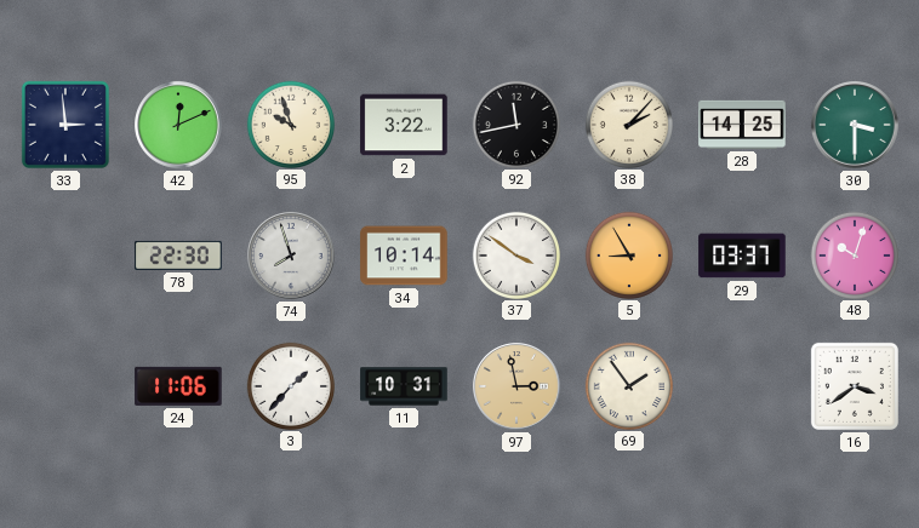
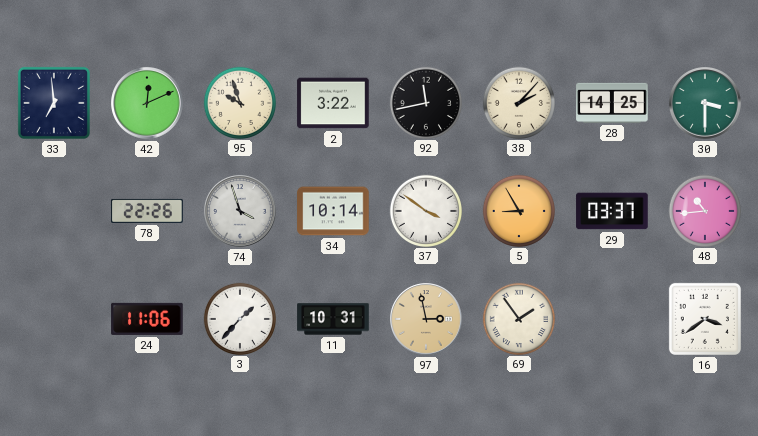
33: 2:59 -> 6:59 (54, 103)
78: 22:30 -> 22:26 (147, 211)
74: 7:57 -> 3:57 (240, 211)
48: 10:03 -> 10:44 (704, 210)
